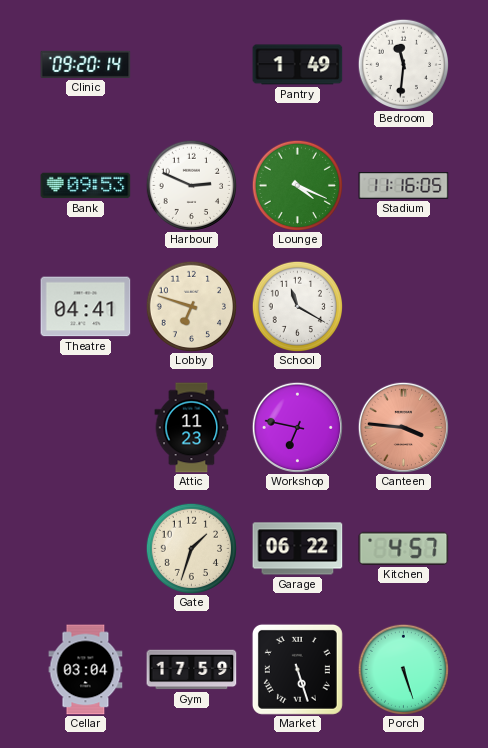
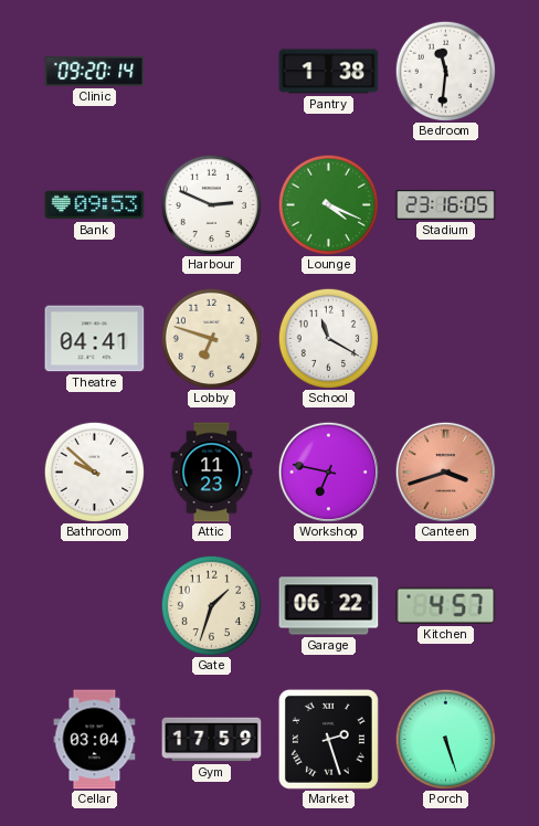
Pantry: 1:49 -> 1:38 (329, 72)
Stadium: 11:16 -> 23:16 (446, 205)
Bathroom: none -> 9:52 (94, 472)
Canteen: 3:46 -> 3:42 (445, 472)
Market: 5:27 -> 2:27 (328, 739)
